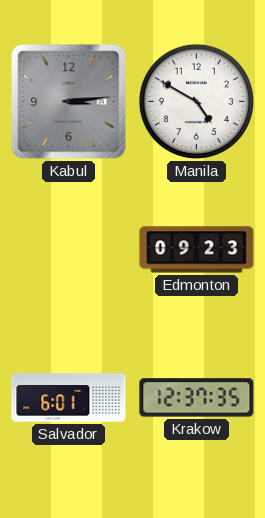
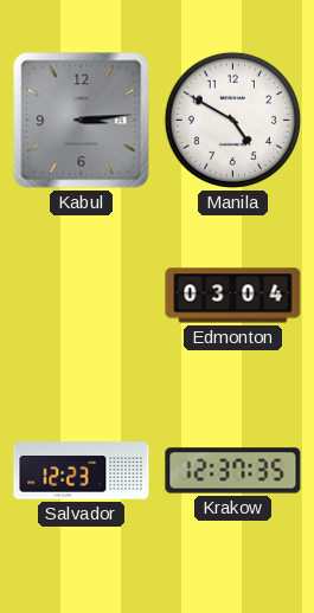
Edmonton: 09:23 -> 03:04 (233, 296)
Salvador: 6:01 -> 12:23 (82, 471)
